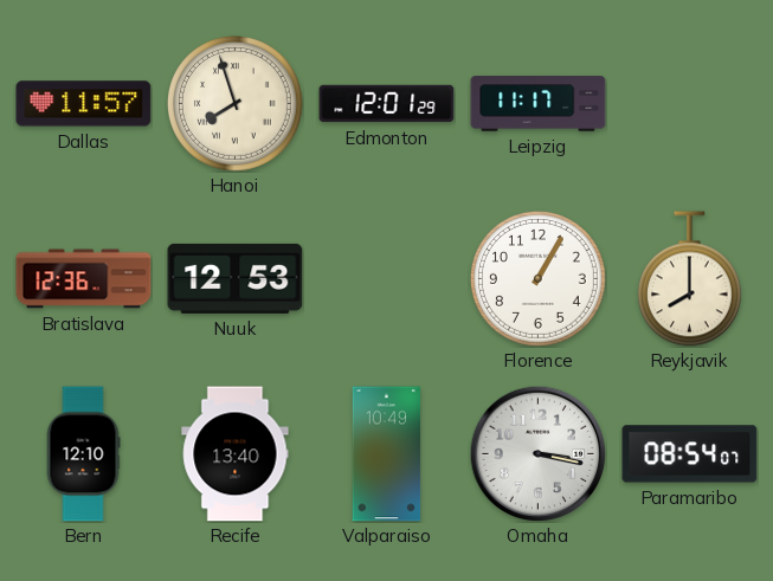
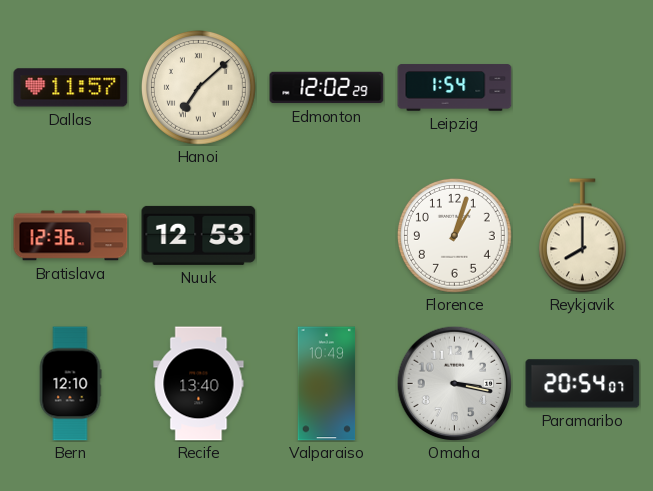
Hanoi: 7:57 -> 7:08 (199, 88)
Edmonton: 12:01 -> 12:02 (327, 88)
Leipzig: 11:17 -> 1:54 (455, 88)
Florence: 1:05 -> 1:03 (455, 236)
Paramaribo: 08:54 -> 20:54 (583, 384)
